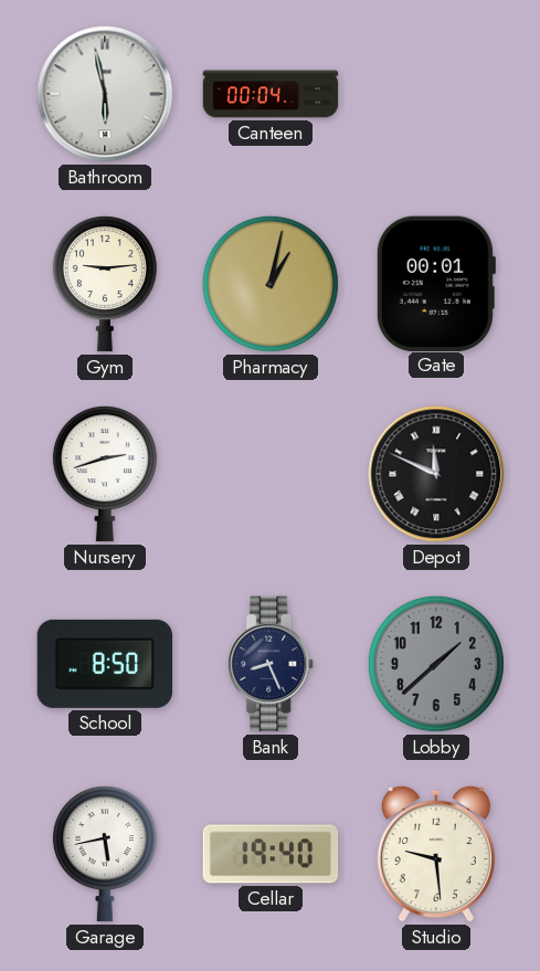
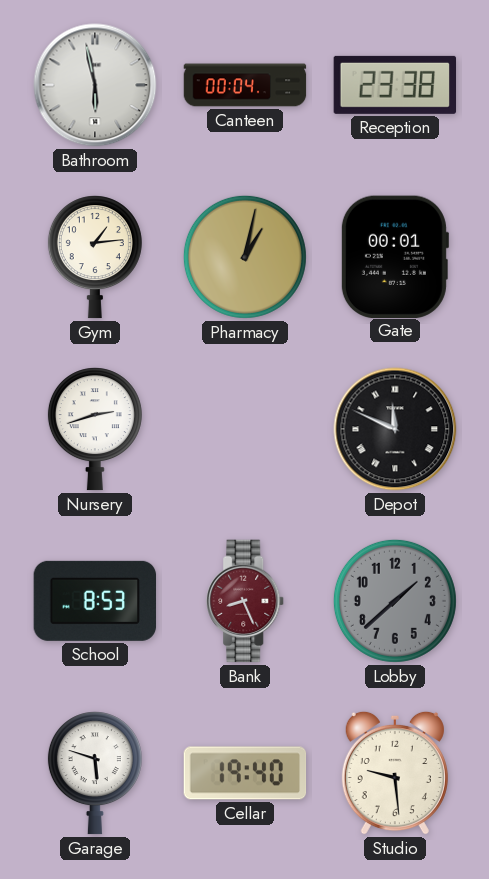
Reception: none -> 23:38 (395, 85)
Gym: 9:14 -> 1:14 (95, 257)
School: 8:50 -> 8:53 (95, 601)
Bank dial: navy -> burgundy (246, 601)
Garage: 5:43 -> 5:48 (95, 773)
